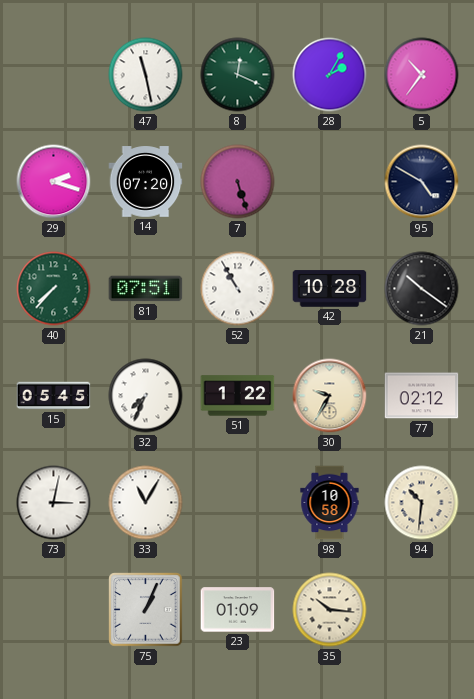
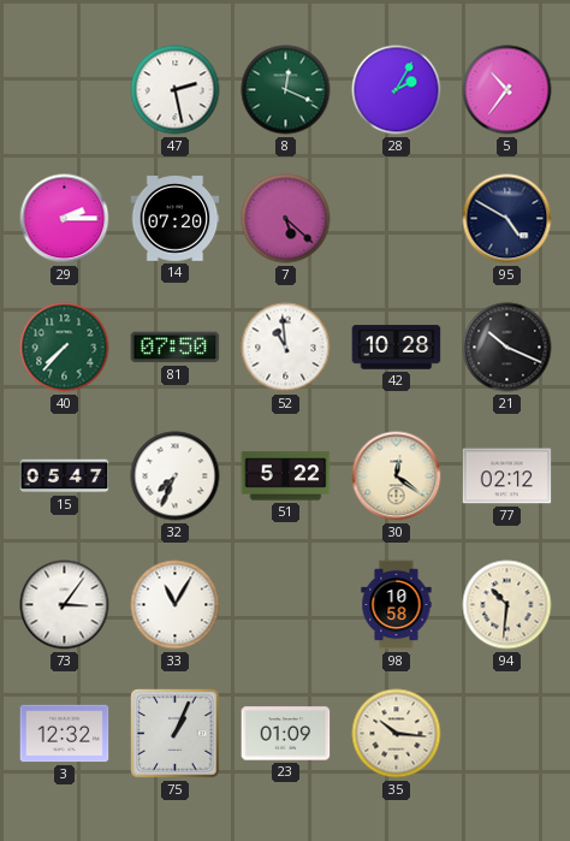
47: 11:28 -> 2:28 (176, 90)
29: 2:18 -> 2:15 (65, 219)
7: 5:27 -> 5:22 (286, 219)
81: 07:51 -> 07:50 (176, 348)
52: 10:55 -> 10:59 (286, 348)
21: 10:21 -> 10:19 (507, 348)
15: 05:45 -> 05:47 (65, 476)
51: 1:22 -> 5:22 (286, 476)
30: 9:35 -> 12:21 (397, 476)
73: 3:02 -> 3:06 (65, 605)
3: none -> 12:32 (65, 734)
